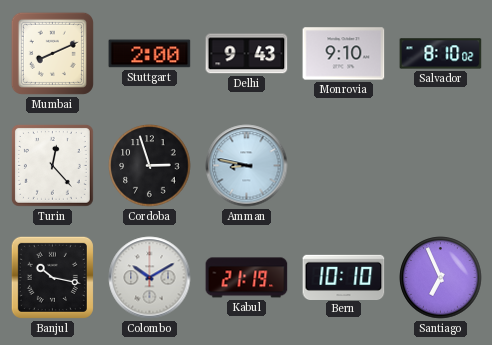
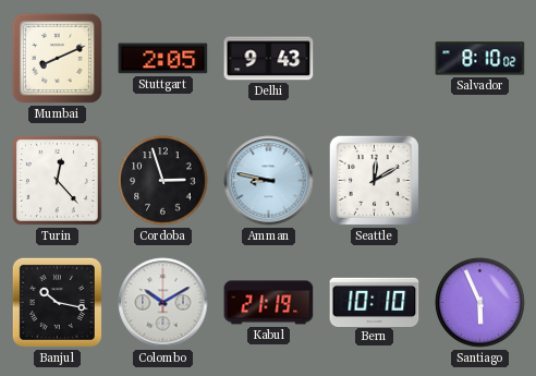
Stuttgart: 2:00 -> 2:05 (163, 59)
Monrovia: 9:10 -> none (344, 54)
Seattle: none -> 12:10 (374, 180)
Santiago: 6:56 -> 5:56 (480, 303)
